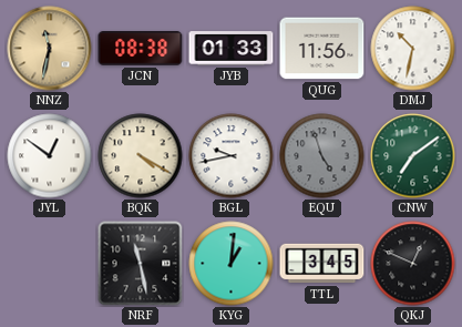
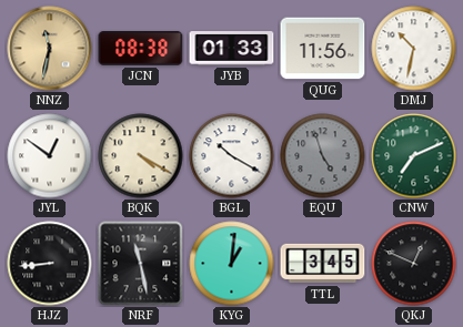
BGL: 9:43 -> 10:20 (232, 156)
CNW: 7:09 -> 7:11 (414, 156)
HJZ: none -> 8:44 (50, 264)
